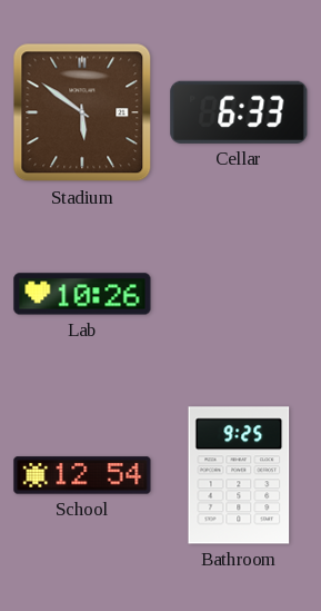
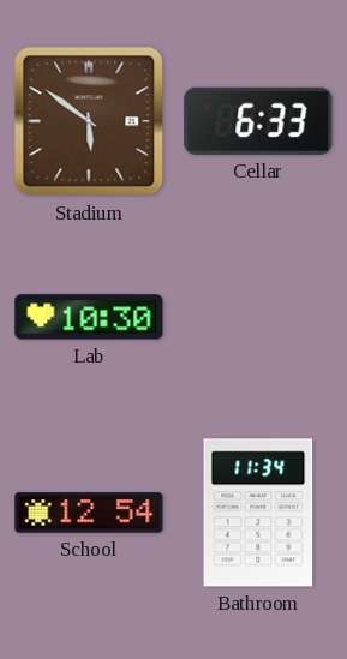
Lab: 10:26 -> 10:30 (89, 317)
Bathroom: 9:25 -> 11:34 (258, 513)
